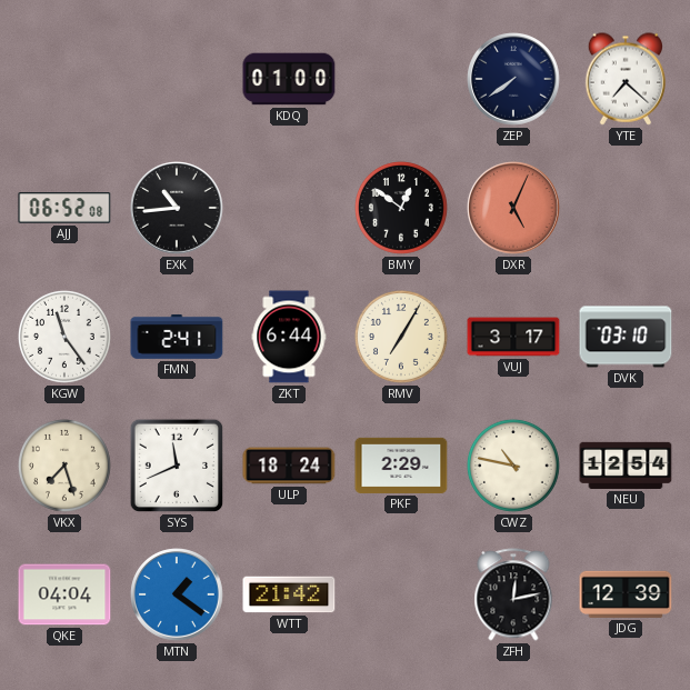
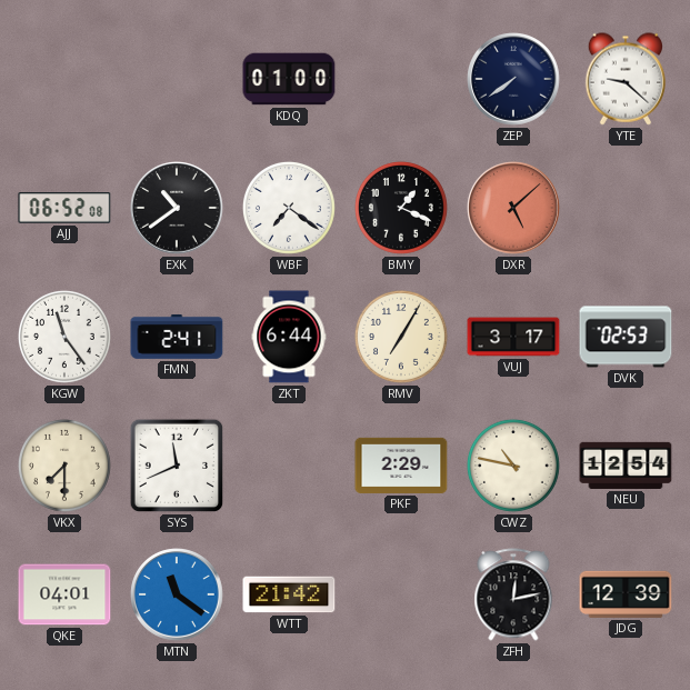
YTE: 7:22 -> 9:22 (626, 79)
EXK: 10:44 -> 10:39 (177, 208)
WBF: none -> 7:21 (289, 208)
BMY: 12:51 -> 1:19 (401, 208)
DXR: 5:04 -> 5:08 (513, 208)
DVK: 03:10 -> 02:53 (626, 337)
VKX: 7:27 -> 7:30 (64, 466)
ULP: 18:24 -> none (289, 466)
QKE: 04:04 -> 04:01 (64, 594)
MTN: 1:21 -> 11:21 (177, 594)
